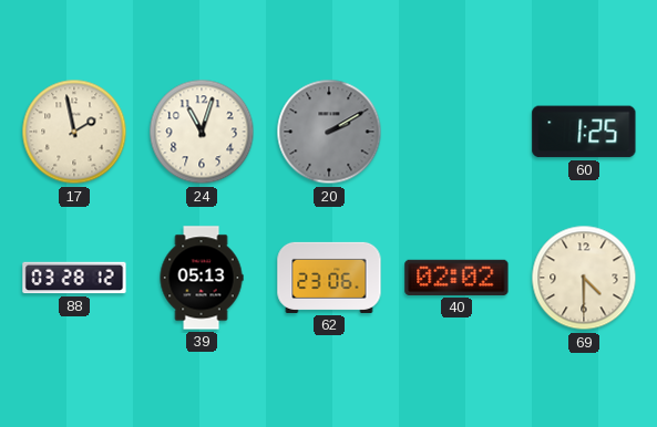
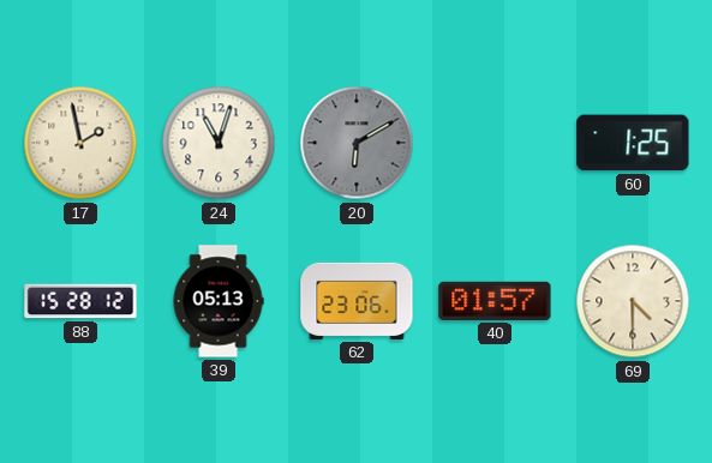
20: 2:10 -> 6:10 (357, 143)
88: 03:28 -> 15:28 (80, 301)
40: 02:02 -> 01:57 (495, 301)
